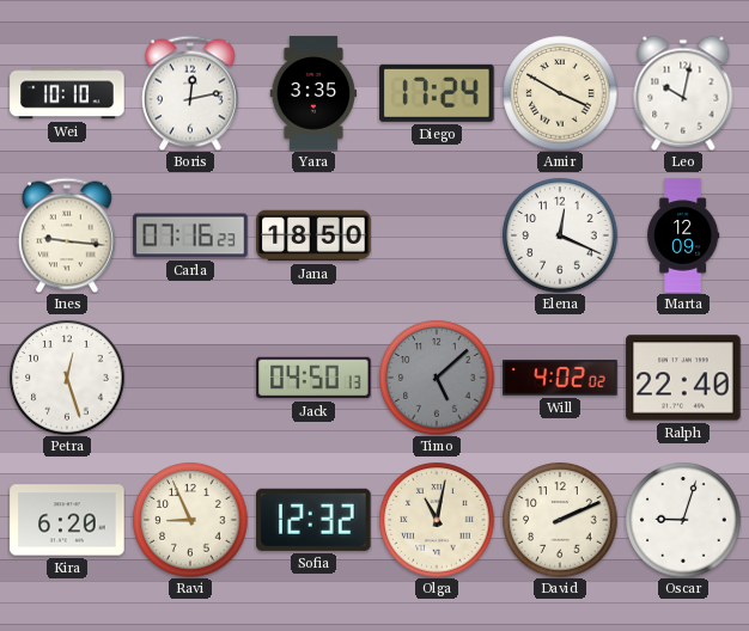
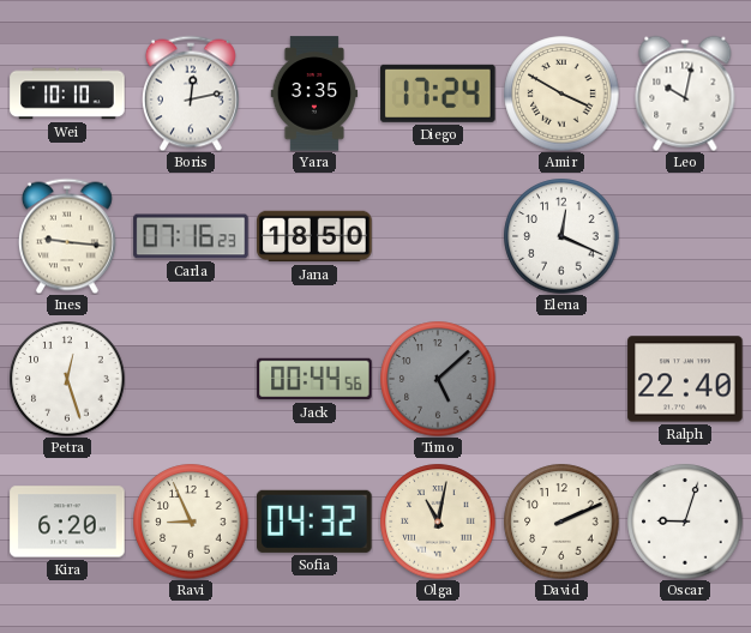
Marta: 12:09 -> none (683, 235)
Jack: 04:50 -> 00:44 (314, 379)
Will: 4:02 -> none (560, 378)
Sofia: 12:32 -> 04:32 (314, 522)
